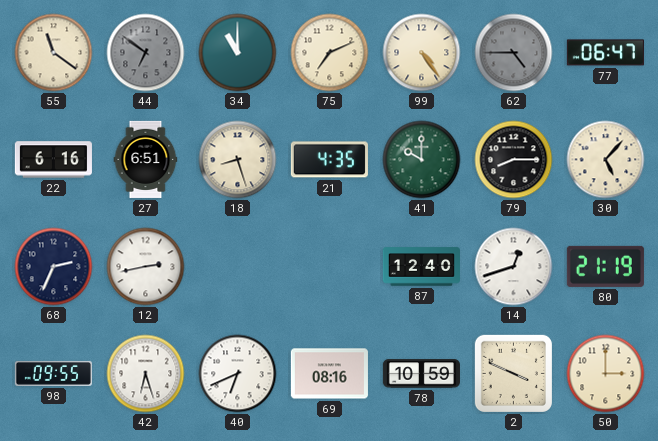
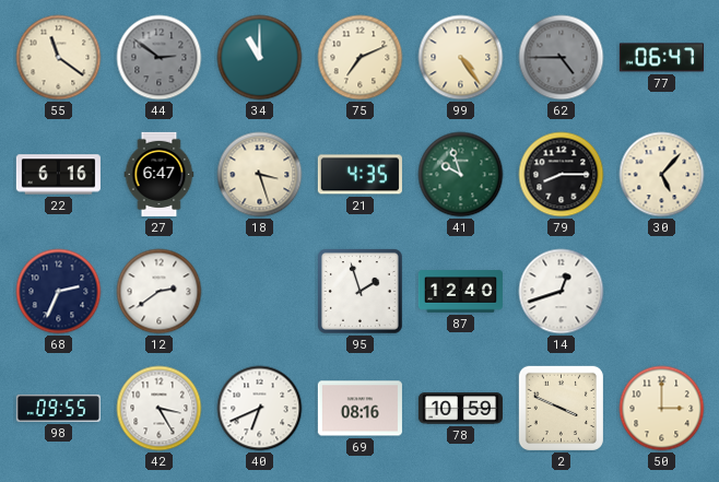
44: 6:51 -> 2:51 (160, 58)
27: 6:51 -> 6:47 (160, 174)
18: 8:27 -> 3:27 (260, 175)
41: 10:00 -> 9:57 (461, 175)
12: 2:43 -> 2:39 (160, 292)
95: none -> 1:57 (360, 291)
80: 21:19 -> none (605, 266)
42: 6:27 -> 3:25 (160, 409)
